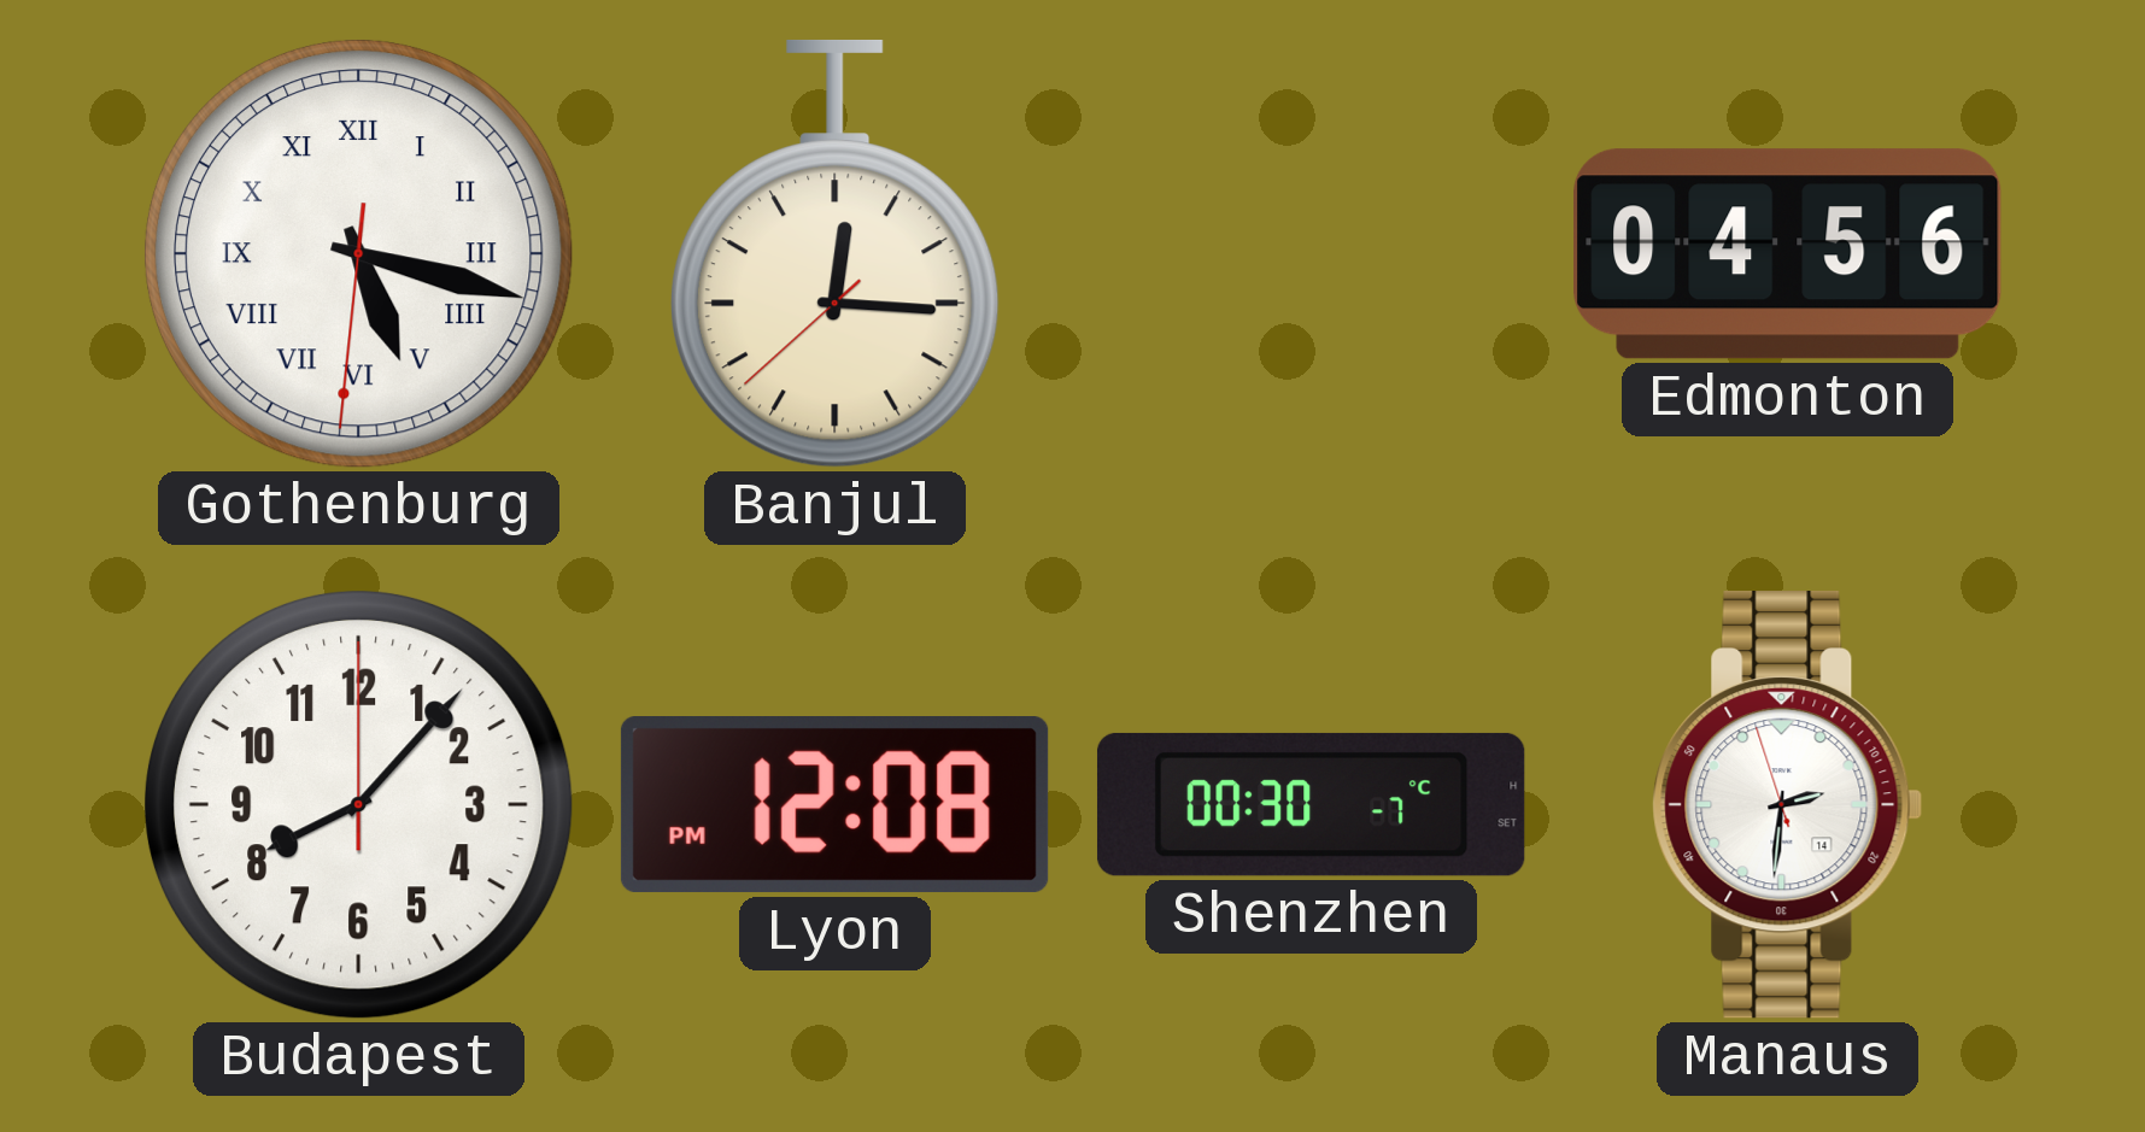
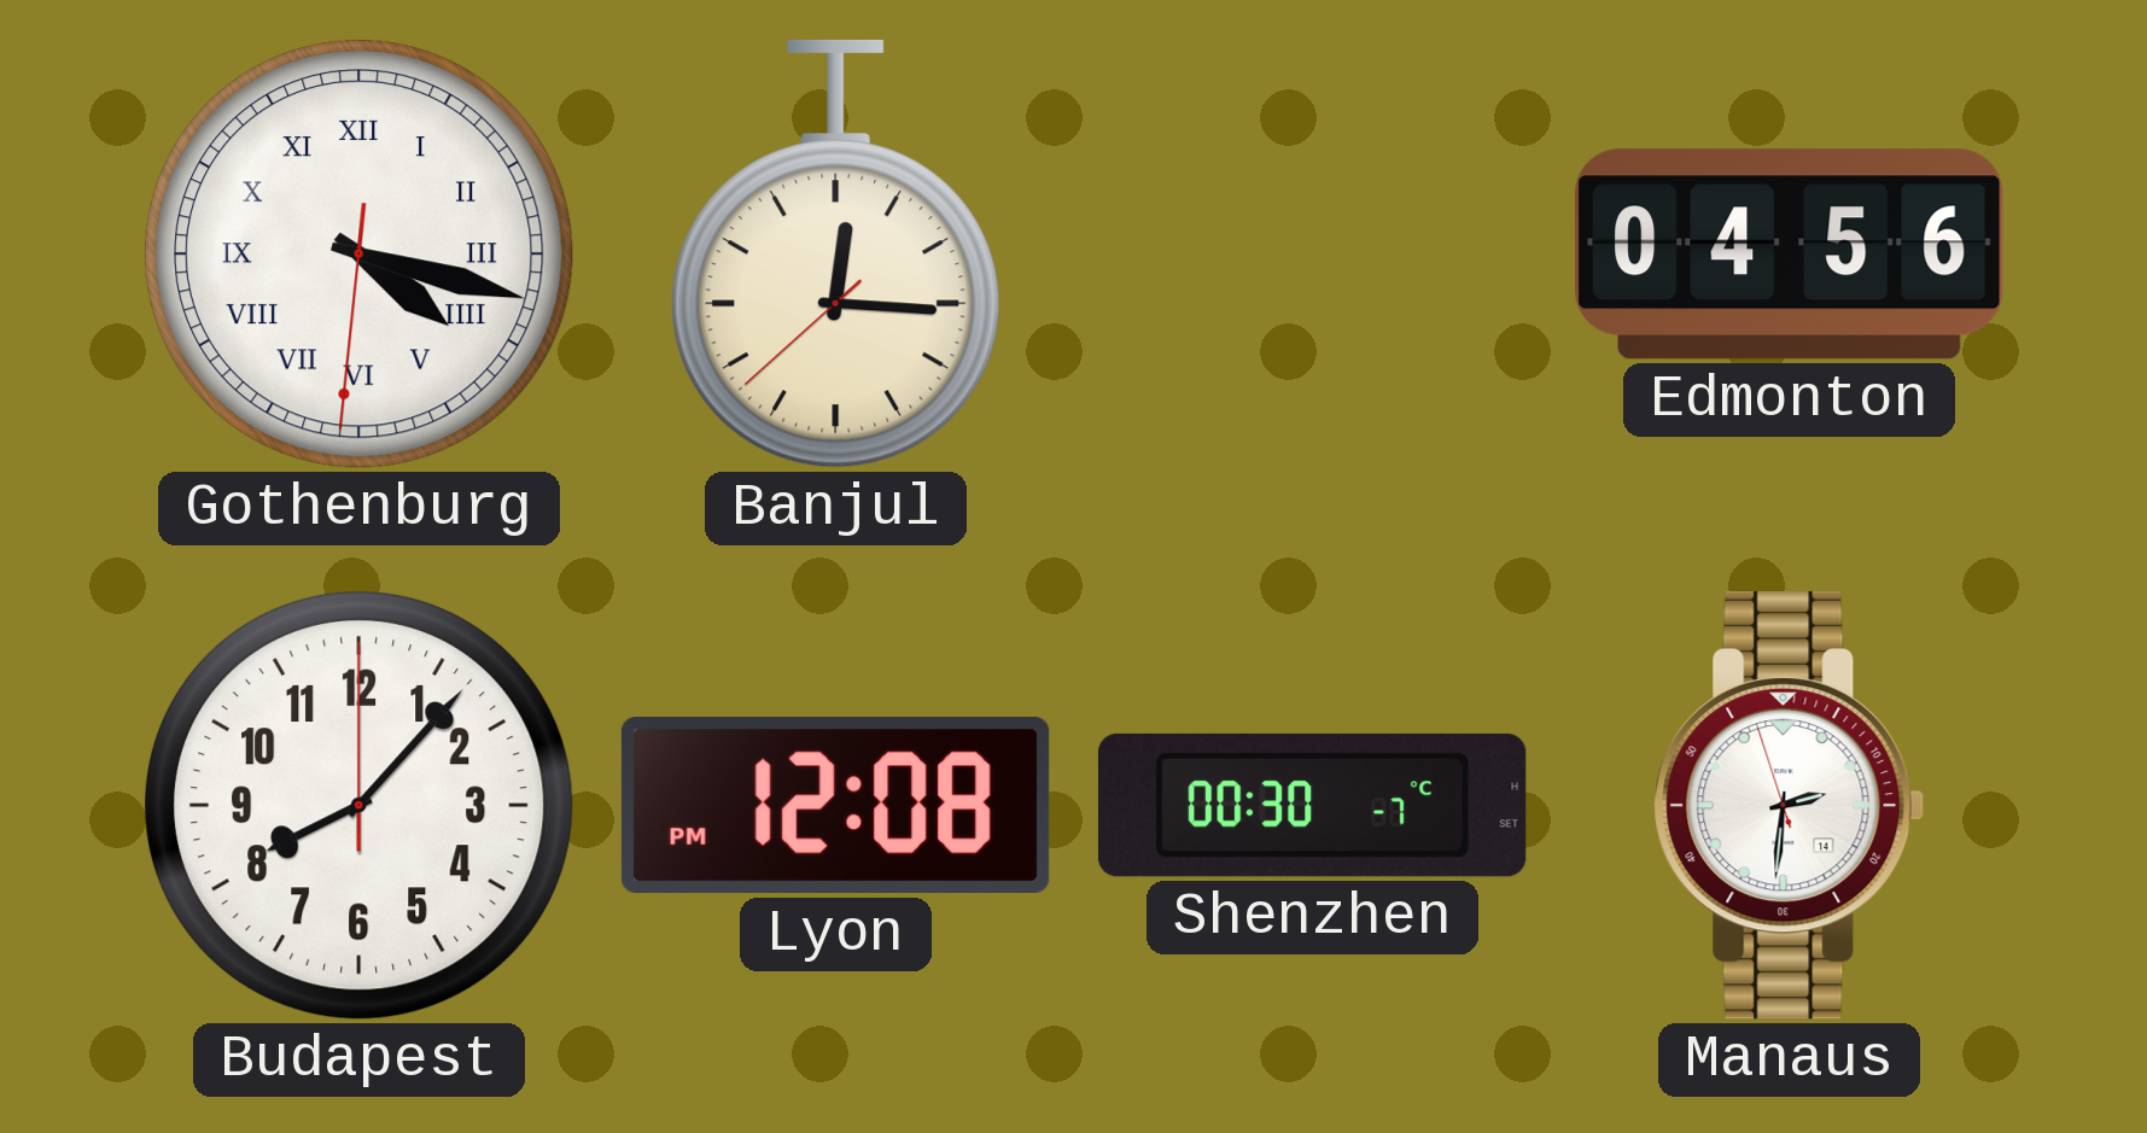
Gothenburg: 5:17 -> 4:17 (358, 253)
